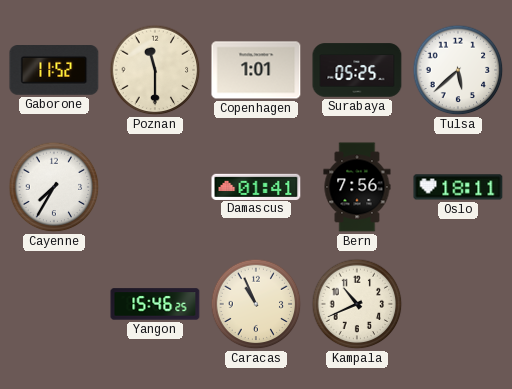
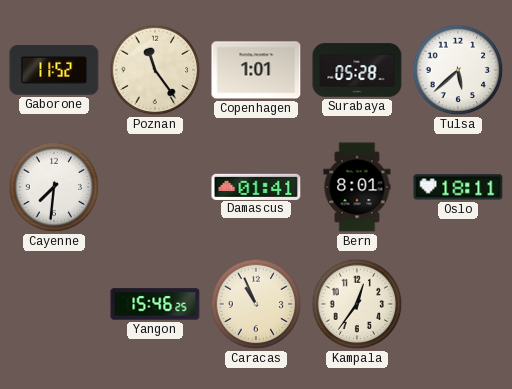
Poznan: 11:30 -> 11:24 (155, 70)
Surabaya: 05:25 -> 05:28 (357, 70)
Cayenne: 7:35 -> 7:31 (54, 187)
Bern: 7:56 -> 8:01 (357, 187)
Kampala: 10:41 -> 12:36 (357, 304)
